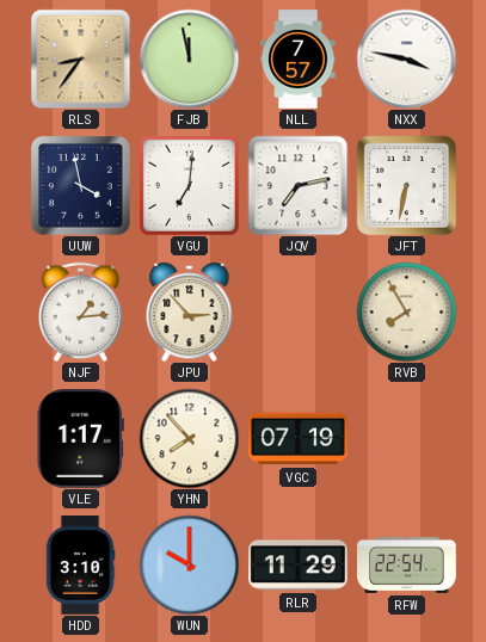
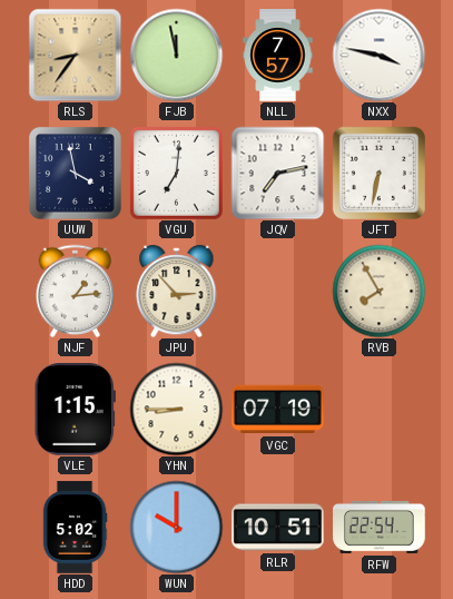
VLE: 1:17 -> 1:15 (75, 410)
YHN: 7:53 -> 8:45 (176, 409)
HDD: 3:10 -> 5:02 (75, 528)
RLR: 11:29 -> 10:51 (278, 528)
